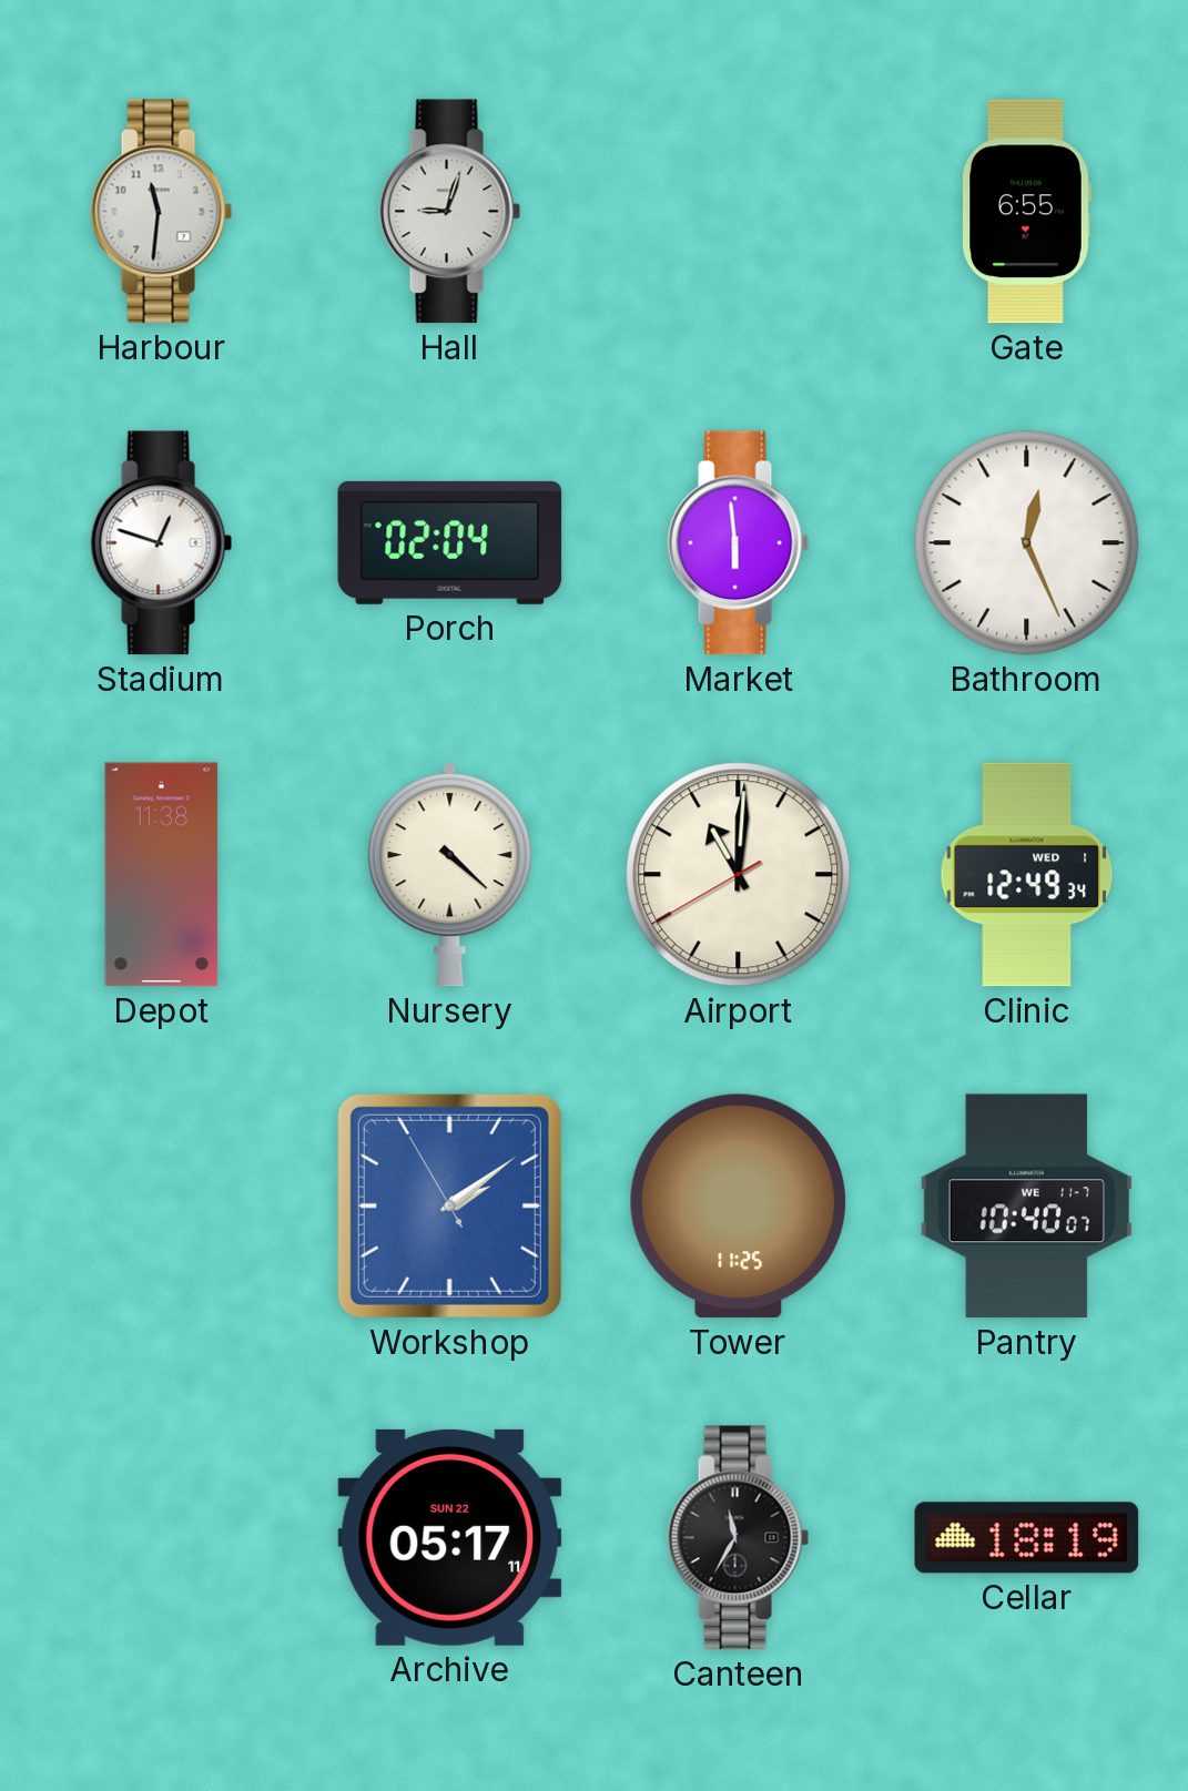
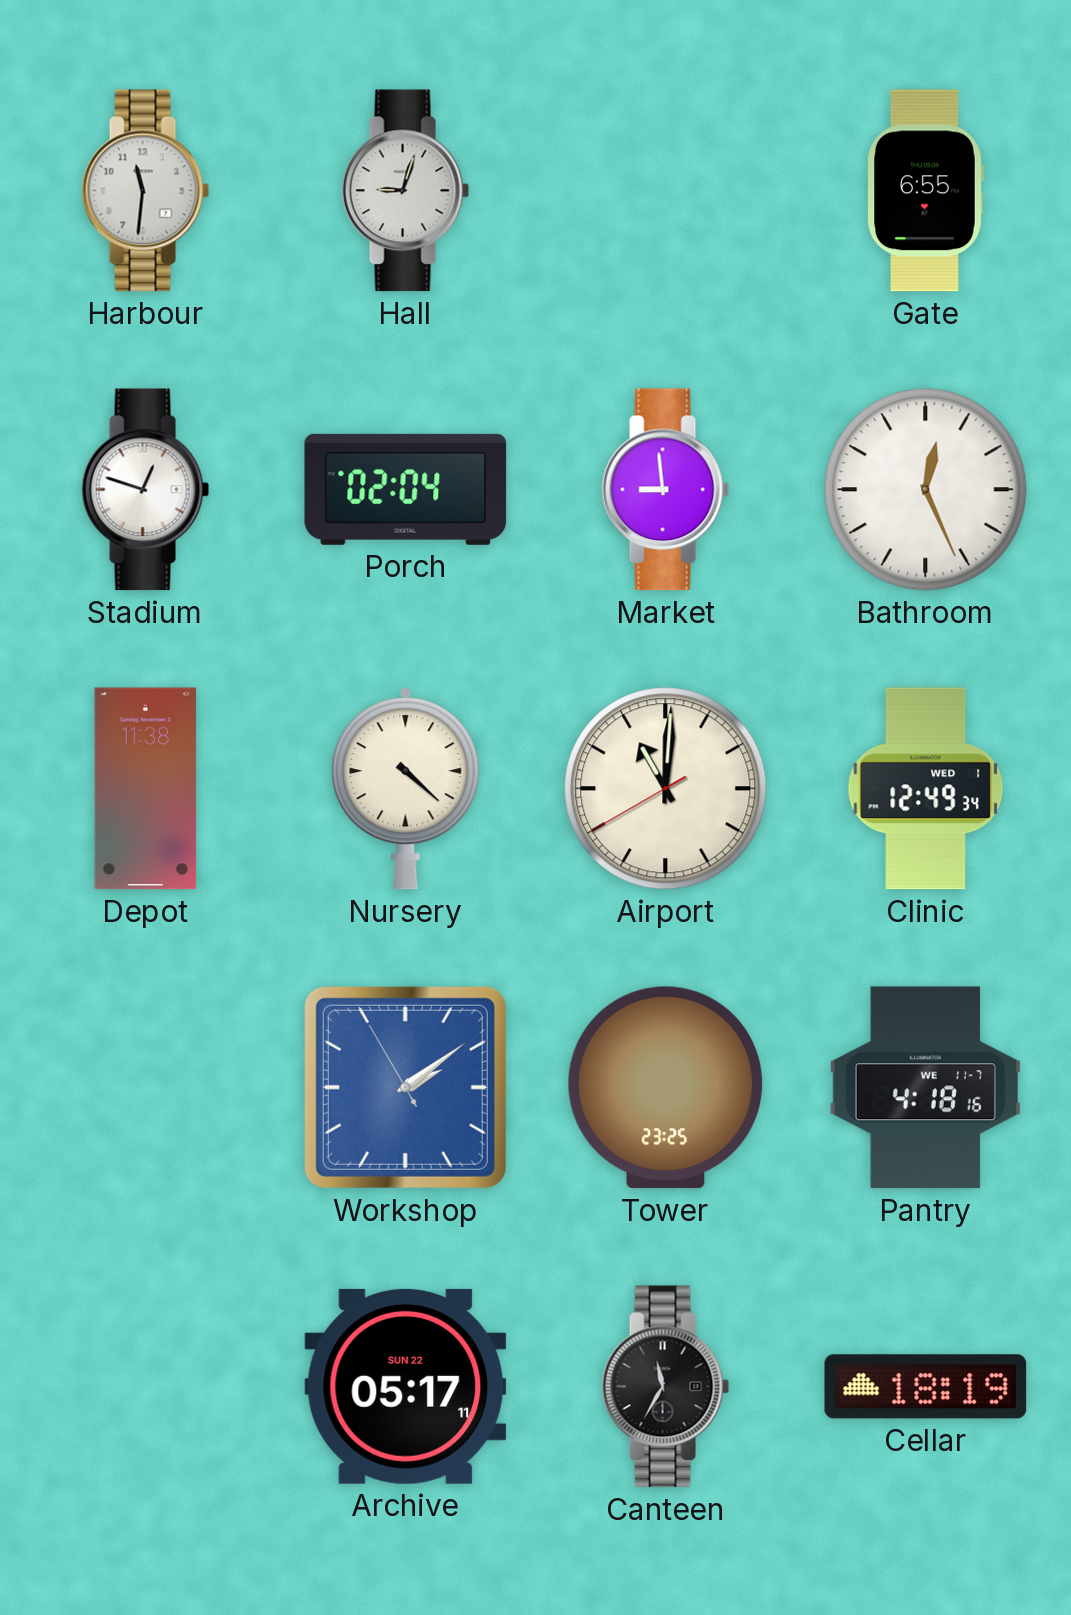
Market: 5:59 -> 8:59 (666, 490)
Tower: 11:25 -> 23:25 (666, 1088)
Pantry: 10:40 -> 4:18 (925, 1088)
